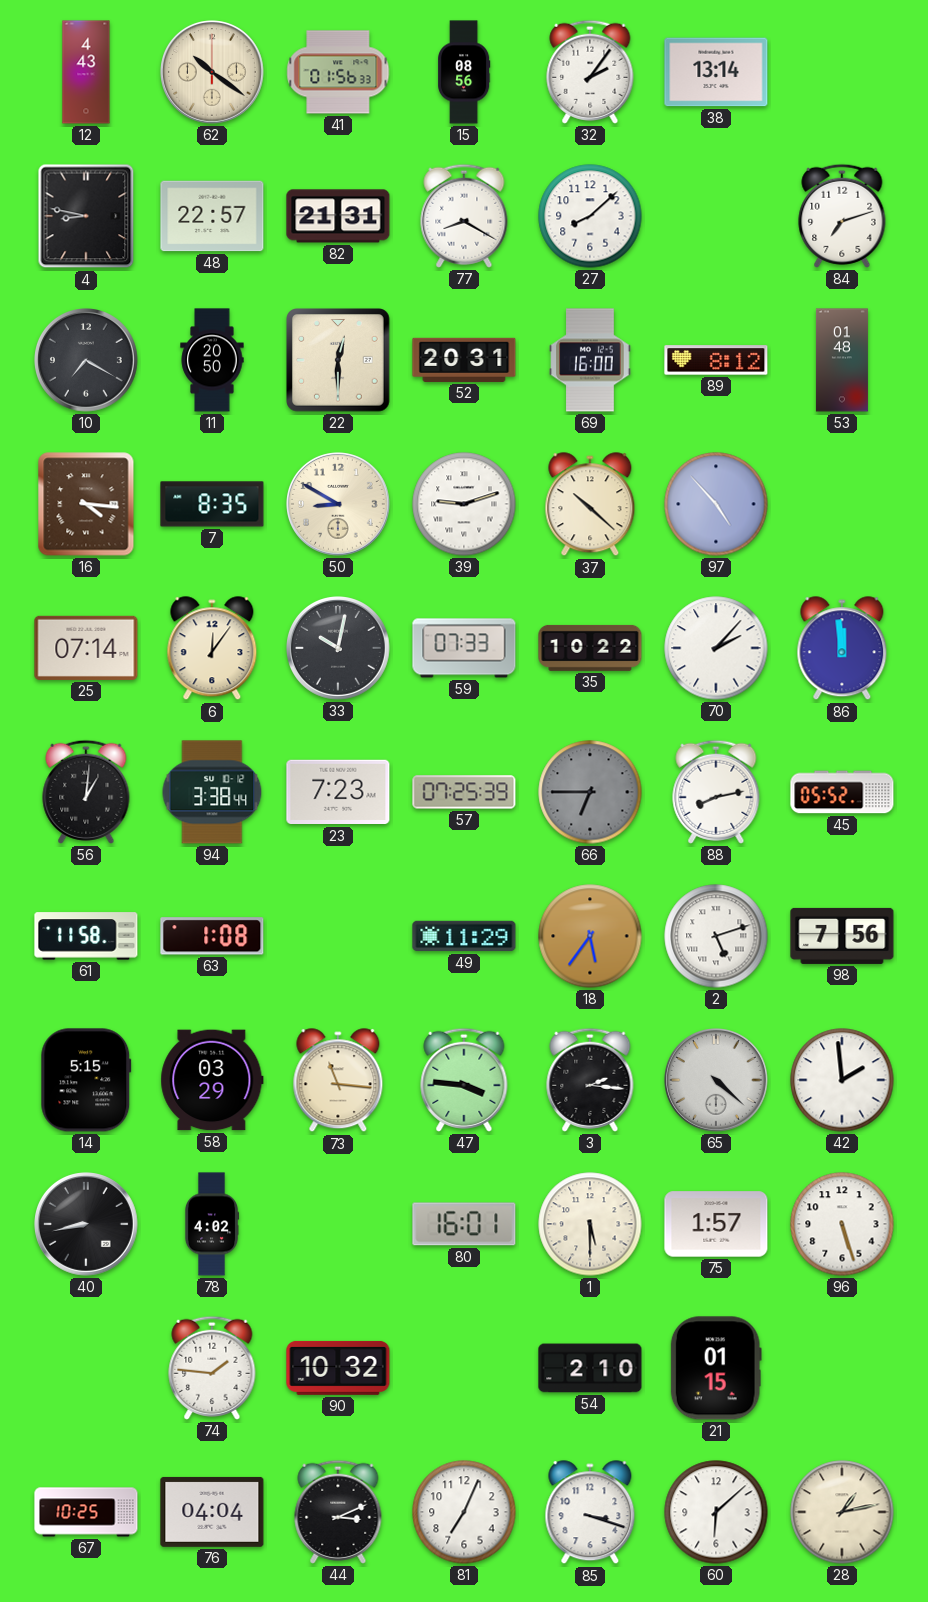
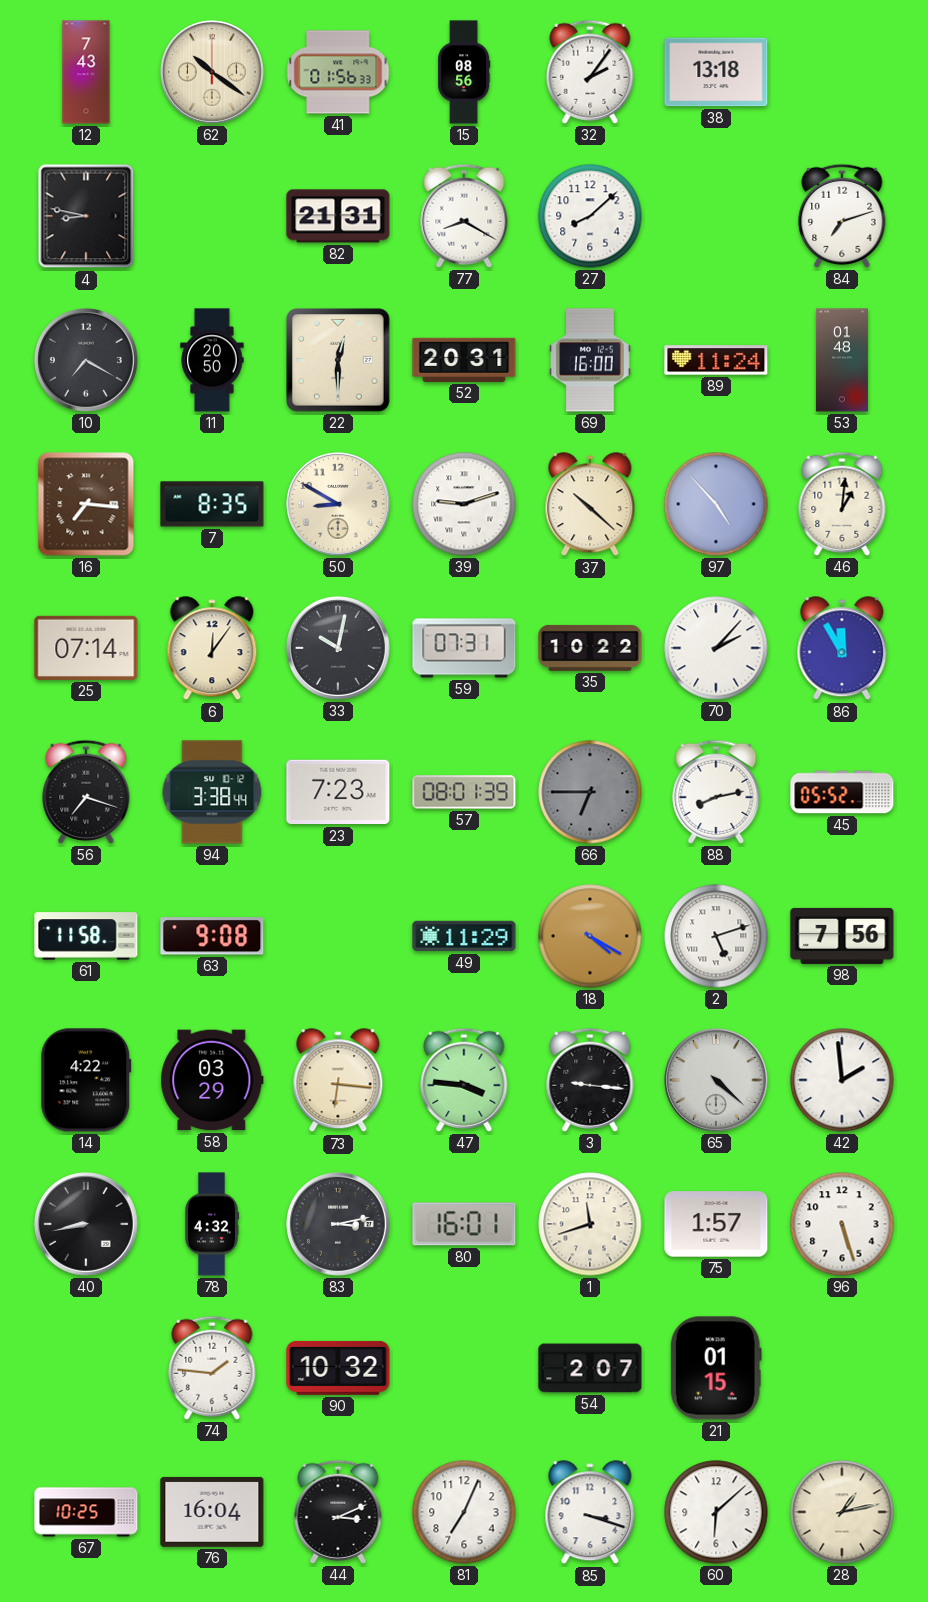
12: 4:43 -> 7:43 (86, 72)
38: 13:14 -> 13:18 (716, 72)
48: 22:57 -> none (212, 216)
89: 8:12 -> 11:24 (716, 360)
16: 4:16 -> 7:16 (86, 504)
46: none -> 1:01 (842, 504)
59: 07:33 -> 07:31 (464, 648)
86: 11:59 -> 11:55 (842, 649)
56: 1:01 -> 7:18 (86, 792)
57: 07:25 -> 08:01 (464, 792)
63: 1:08 -> 9:08 (212, 936)
18: 5:36 -> 4:20 (590, 936)
14: 5:15 -> 4:22 (86, 1080)
73: 11:16 -> 6:16 (338, 1081)
3: 2:16 -> 9:16 (590, 1080)
78: 4:02 -> 4:32 (212, 1224)
83: none -> 3:13 (339, 1225)
1: 5:30 -> 11:42 (590, 1224)
54: 2:10 -> 2:07 (590, 1368)
76: 04:04 -> 16:04 (212, 1512)
